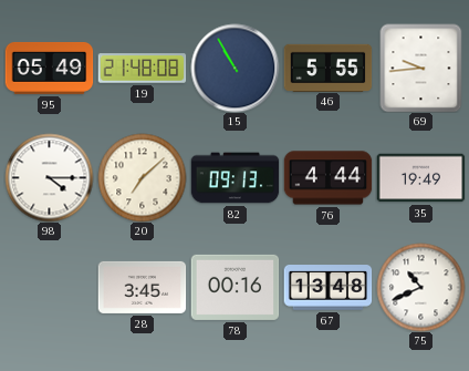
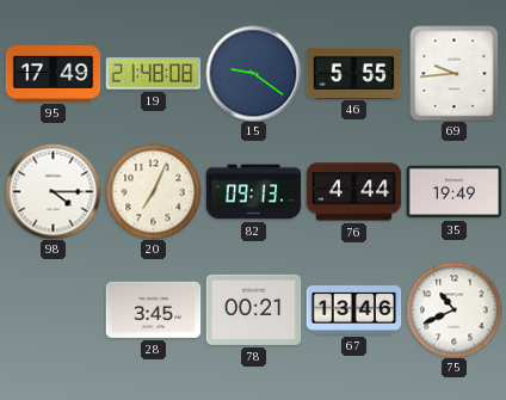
95: 05:49 -> 17:49 (53, 73)
15: 10:55 -> 9:21 (253, 73)
20: 7:08 -> 7:04 (153, 191)
78: 00:16 -> 00:21 (253, 309)
67: 13:48 -> 13:46 (353, 310)
